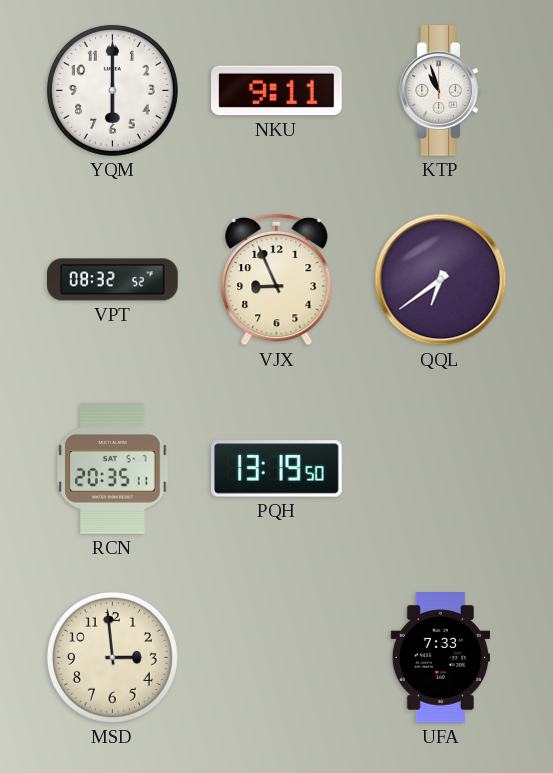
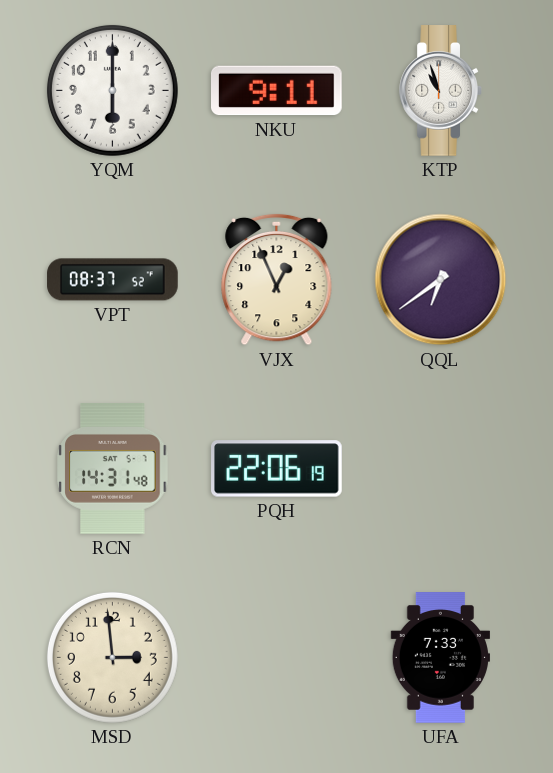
VPT: 08:32 -> 08:37 (113, 280)
VJX: 8:56 -> 12:56 (277, 280)
RCN: 20:35 -> 14:31 (113, 469)
PQH: 13:19 -> 22:06 (277, 469)
